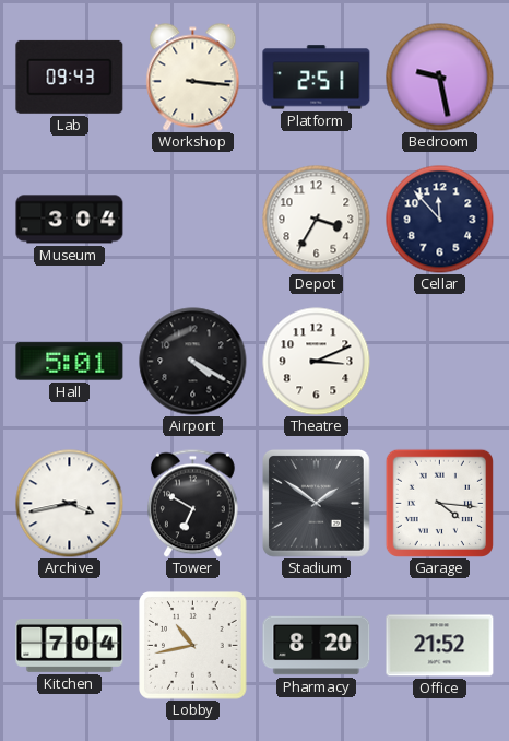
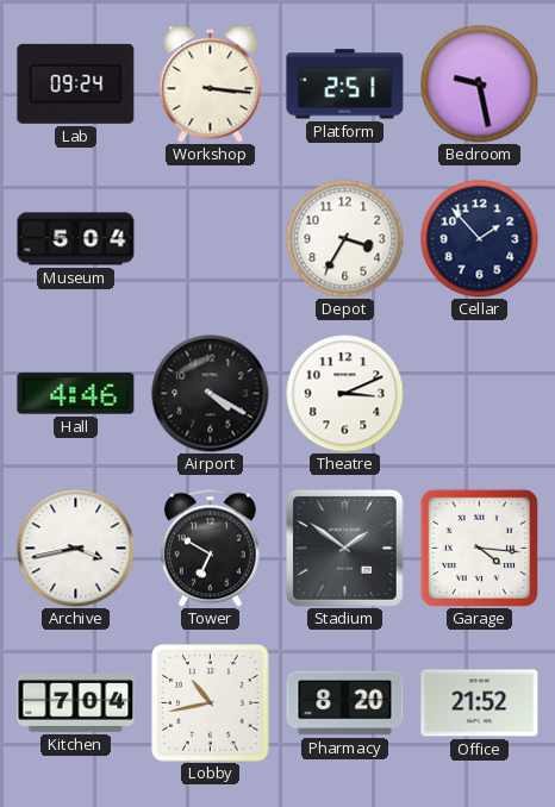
Lab: 09:43 -> 09:24 (76, 83)
Museum: 3:04 -> 5:04 (76, 239)
Cellar: 11:53 -> 1:53 (480, 239)
Hall: 5:01 -> 4:46 (76, 394)
